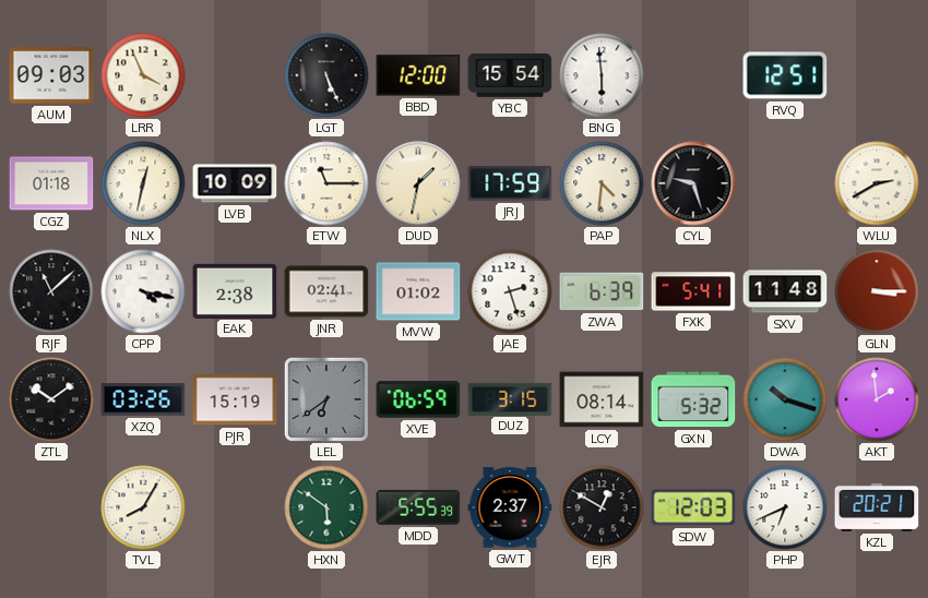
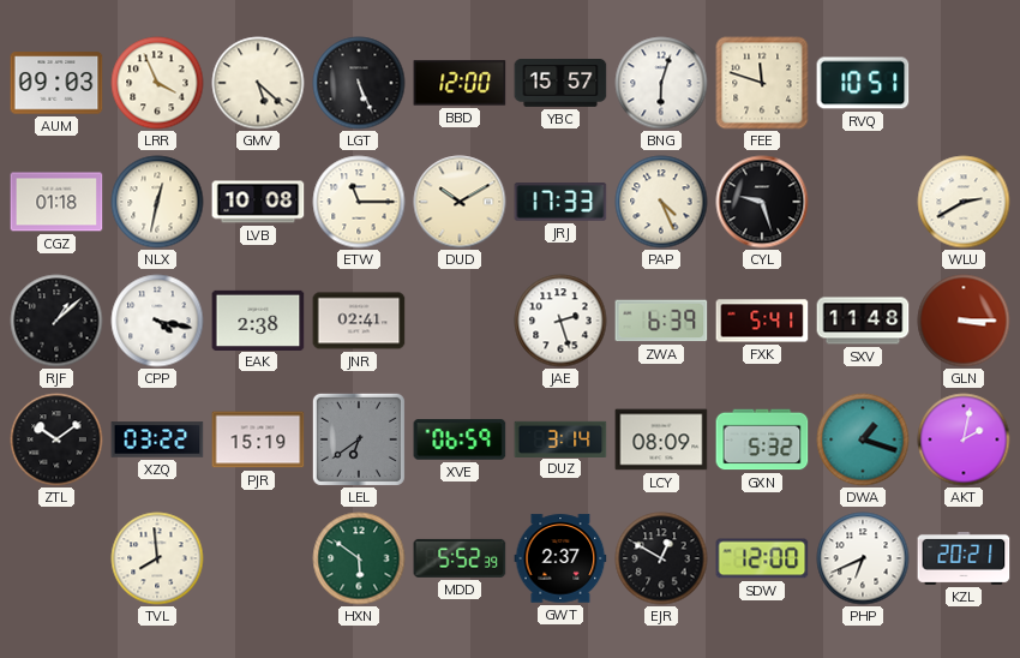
GMV: none -> 5:22 (258, 83)
YBC: 15:54 -> 15:57 (560, 84)
BNG: 5:59 -> 6:03 (661, 83)
FEE: none -> 11:48 (762, 83)
RVQ: 12:51 -> 10:51 (863, 83)
LVB: 10:09 -> 10:08 (258, 202)
DUD: 1:32 -> 10:10 (460, 202)
JRJ: 17:59 -> 17:33 (560, 203)
PAP: 4:31 -> 4:26 (661, 202)
RJF: 11:08 -> 1:08 (56, 321)
MVW: 01:02 -> none (418, 291)
XZQ: 03:26 -> 03:22 (157, 439)
DUZ: 3:15 -> 3:14 (560, 438)
LCY: 08:14 -> 08:09 (661, 439)
DWA: 10:18 -> 1:18 (863, 439)
AKT: 1:59 -> 2:02 (964, 439)
TVL: 8:05 -> 7:59 (157, 558)
MDD: 5:55 -> 5:52 (460, 558)
SDW: 12:03 -> 12:00 (762, 558)
